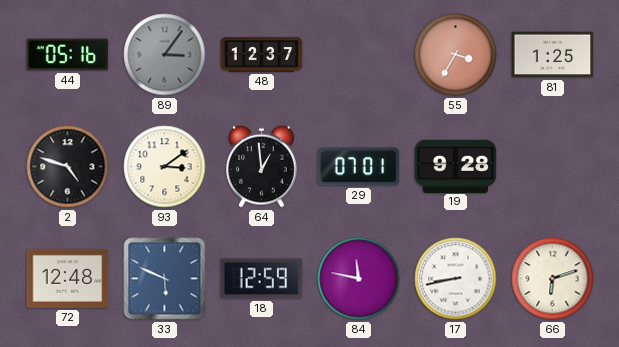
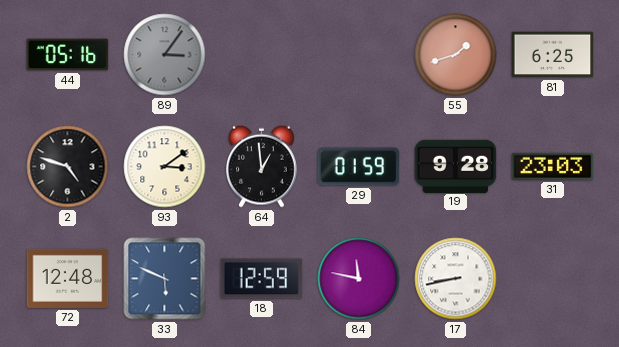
48: 12:37 -> none (262, 55)
55: 3:35 -> 1:42 (456, 55)
81: 1:25 -> 6:25 (553, 55)
29: 07:01 -> 01:59 (359, 167)
31: none -> 23:03 (553, 166)
66: 6:12 -> none (553, 279)
